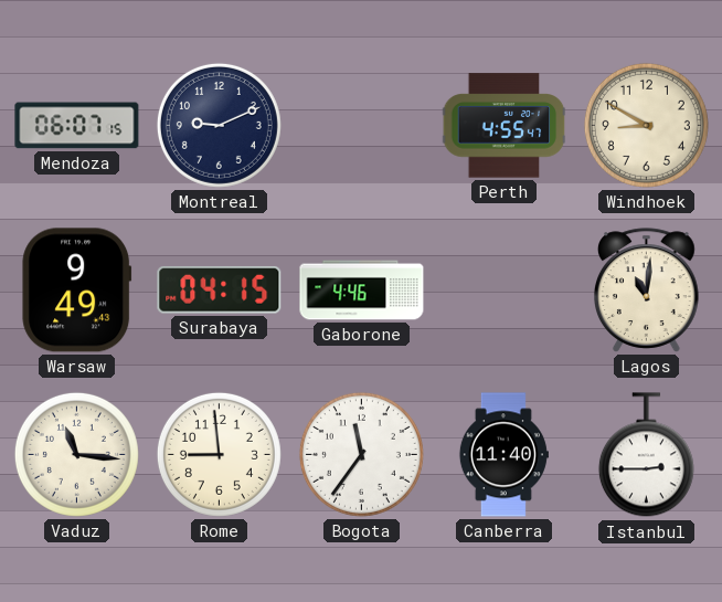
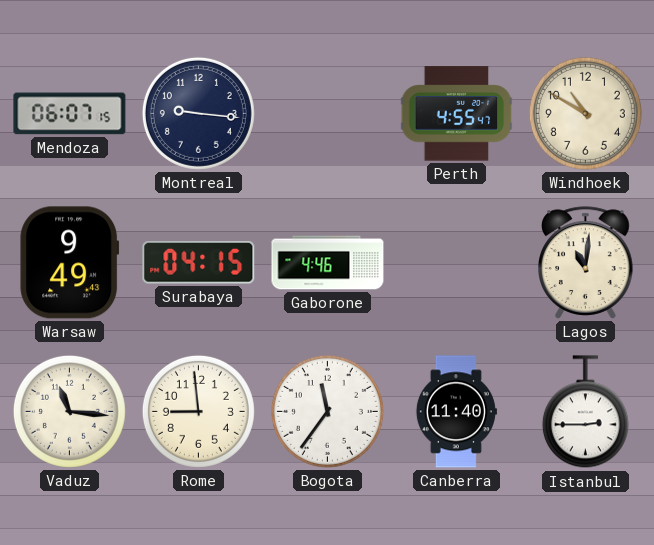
Montreal: 9:11 -> 9:16 (198, 113)
Windhoek: 8:50 -> 10:50 (585, 113)
